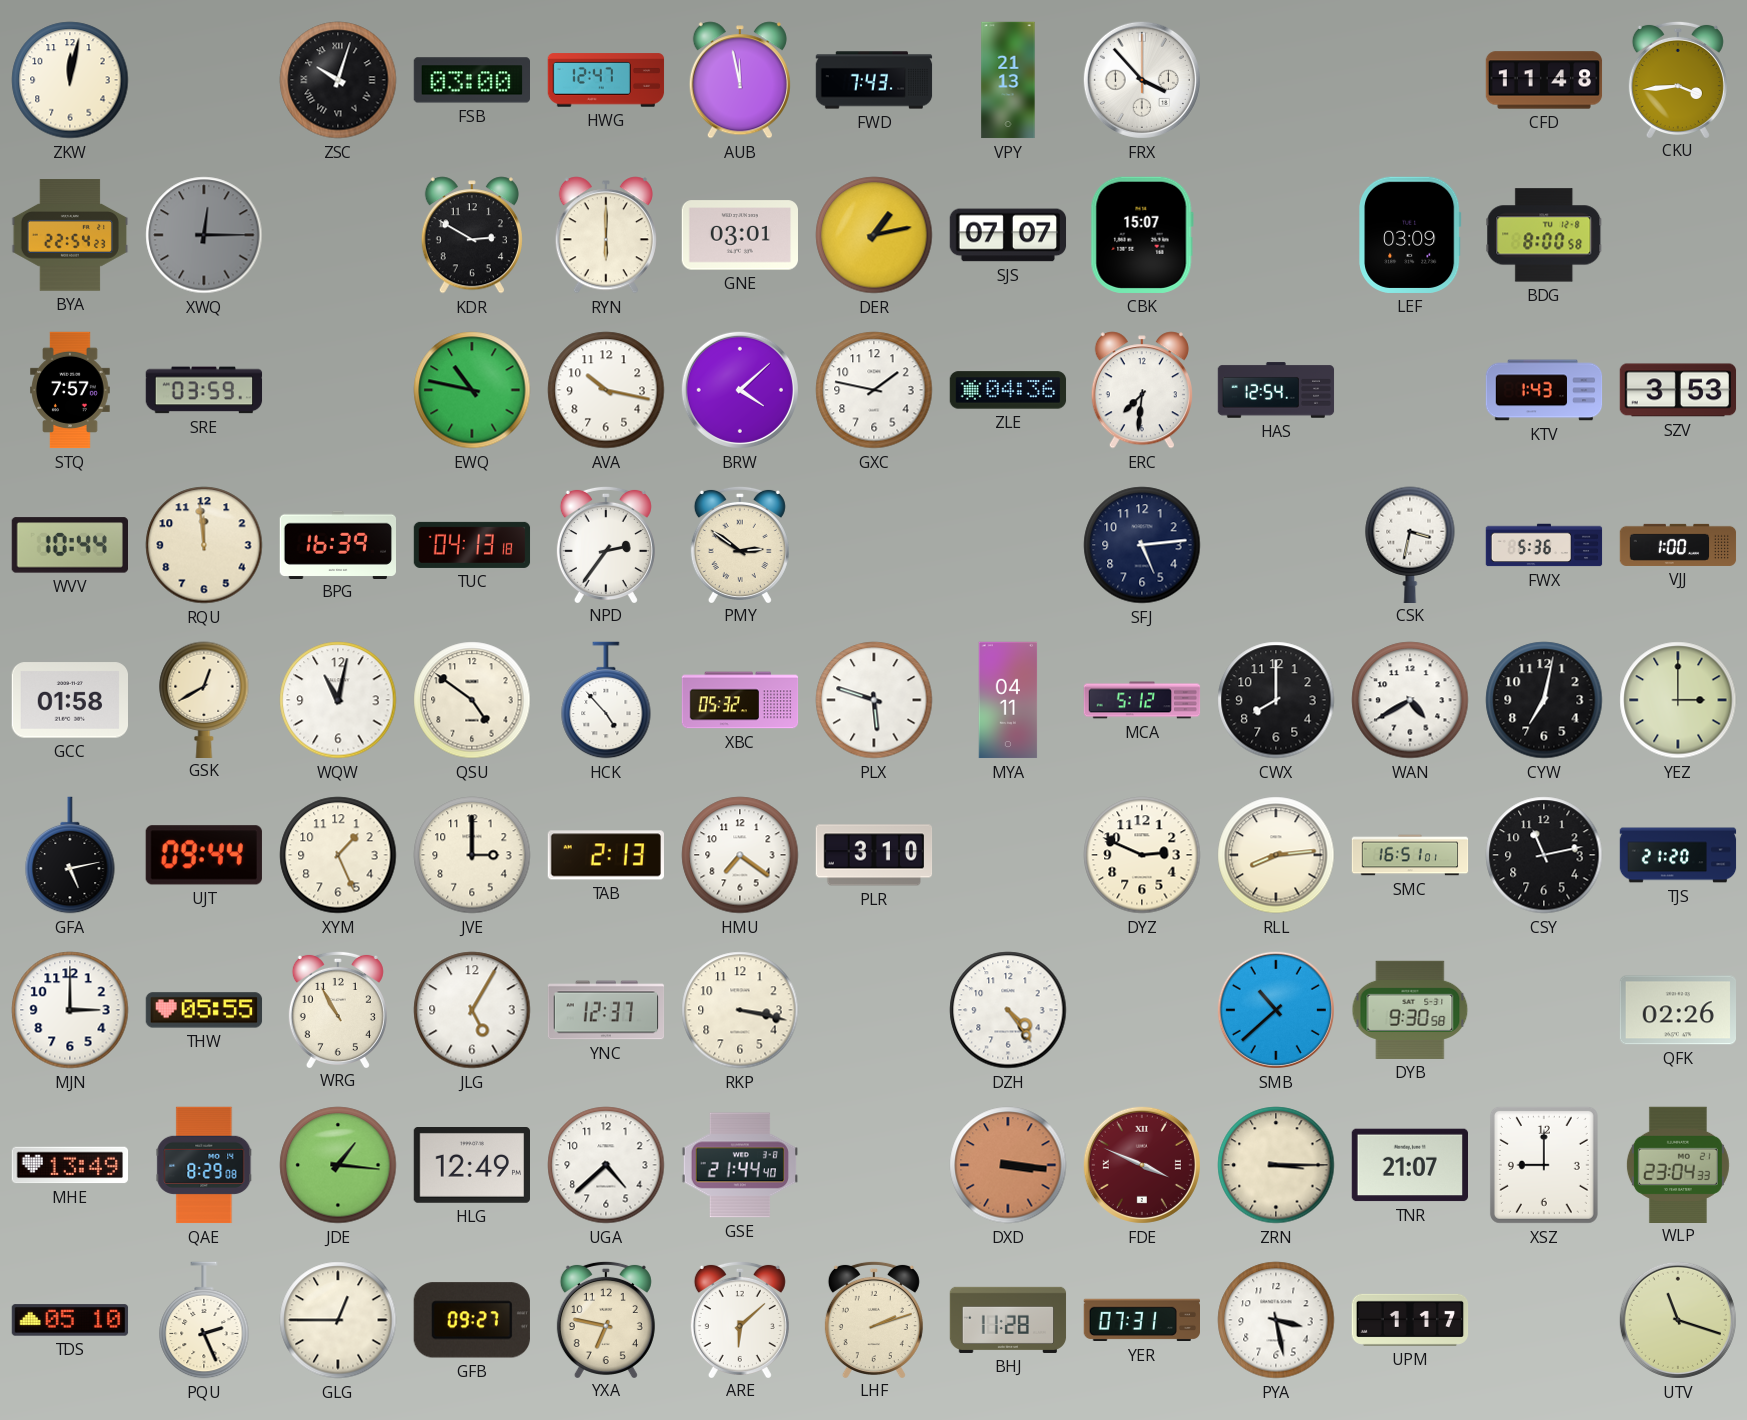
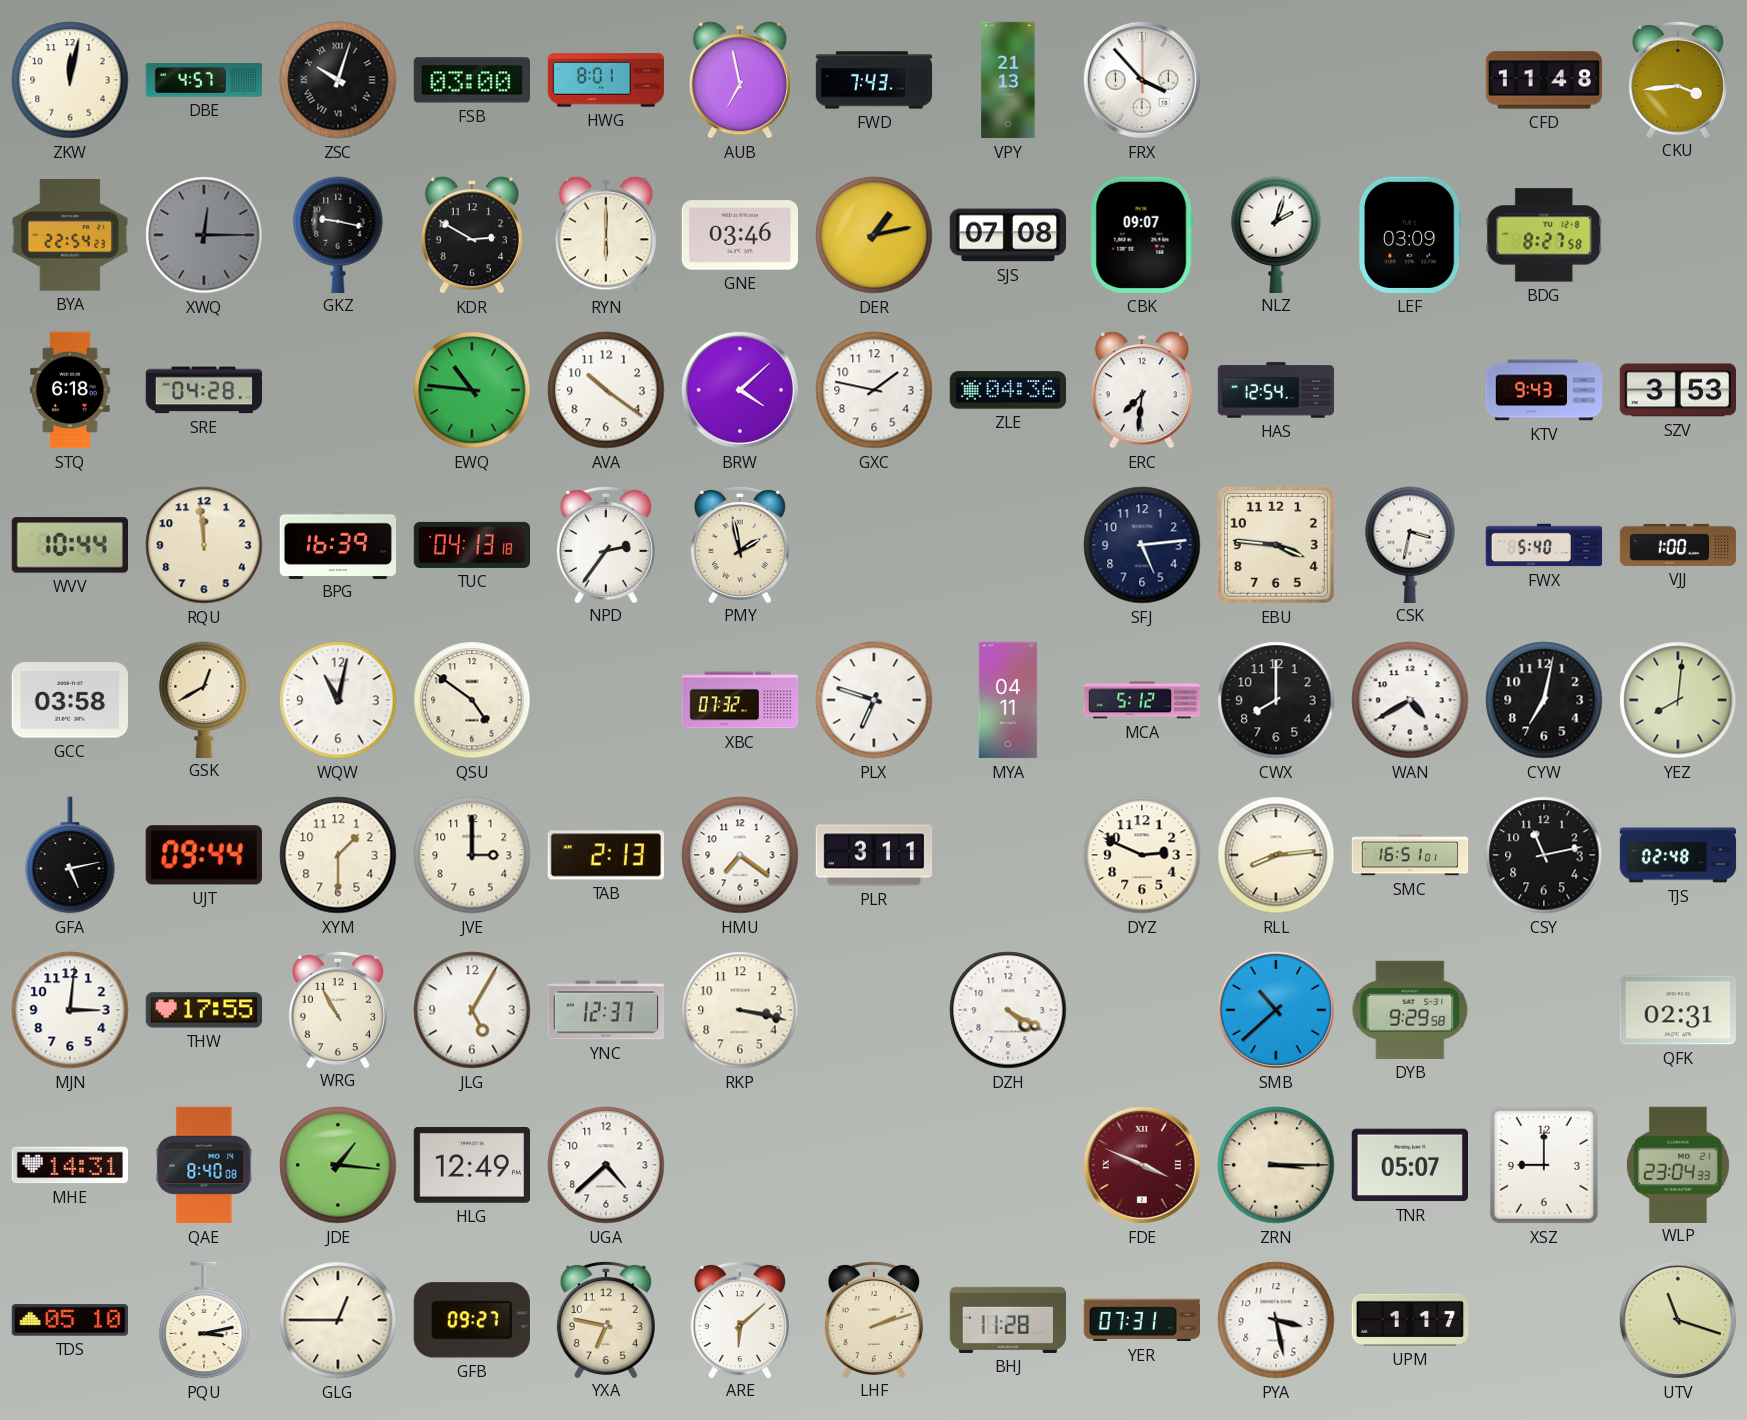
DBE: none -> 4:57 (204, 80)
HWG: 12:47 -> 8:01 (606, 80)
AUB: 11:58 -> 6:58 (740, 80)
GKZ: none -> 9:17 (338, 234)
GNE: 03:01 -> 03:46 (739, 235)
SJS: 07:07 -> 07:08 (1008, 235)
CBK: 15:07 -> 09:07 (1142, 235)
NLZ: none -> 2:03 (1276, 234)
BDG: 8:00 -> 8:27 (1544, 235)
STQ: 7:57 -> 6:18 (70, 390)
SRE: 03:59 -> 04:28 (204, 390)
EWQ: 10:47 -> 10:46 (472, 390)
AVA: 10:17 -> 10:21 (606, 390)
KTV: 1:43 -> 9:43 (1544, 390)
PMY: 2:51 -> 1:58 (740, 544)
EBU: none -> 3:46 (1276, 545)
FWX: 5:36 -> 5:40 (1544, 545)
GCC: 01:58 -> 03:58 (69, 700)
HCK: 4:53 -> none (606, 700)
XBC: 05:32 -> 07:32 (740, 700)
PLX: 5:48 -> 6:48 (874, 700)
YEZ: 3:00 -> 8:01 (1678, 700)
XYM: 1:26 -> 1:30 (338, 855)
PLR: 3:10 -> 3:11 (874, 855)
TJS: 21:20 -> 02:48 (1678, 855)
MJN: 3:00 -> 3:01 (70, 1010)
THW: 05:55 -> 17:55 (204, 1010)
DZH: 4:24 -> 4:20 (1008, 1010)
DYB: 9:30 -> 9:29 (1410, 1010)
QFK: 02:26 -> 02:31 (1677, 1010)
MHE: 13:49 -> 14:31 (70, 1165)
QAE: 8:29 -> 8:40 (204, 1165)
GSE: 21:44 -> none (739, 1165)
DXD: 3:16 -> none (1008, 1165)
TNR: 21:07 -> 05:07 (1409, 1165)
PQU: 2:26 -> 3:13 (204, 1320)
